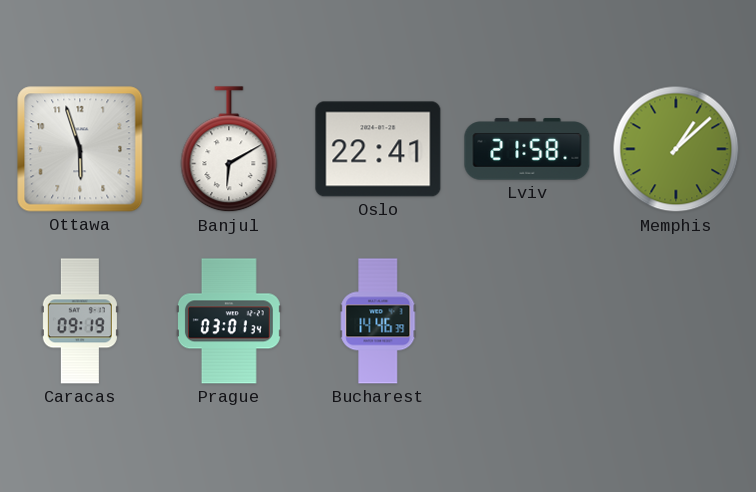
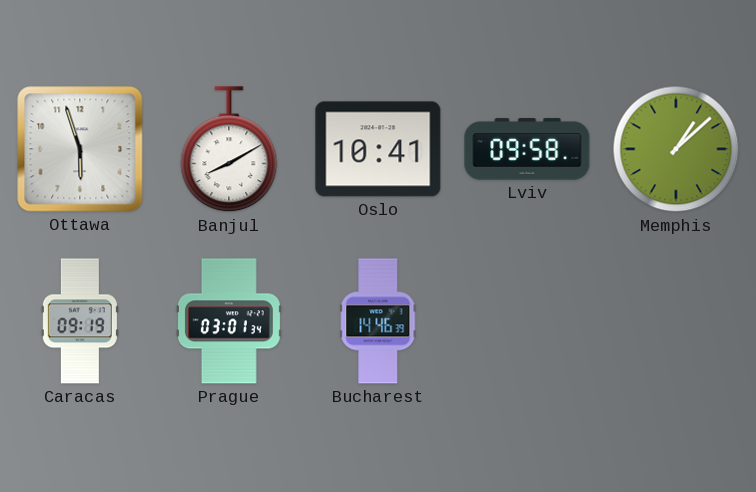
Banjul: 6:10 -> 8:10 (229, 150)
Oslo: 22:41 -> 10:41 (378, 149)
Lviv: 21:58 -> 09:58 (527, 149)
